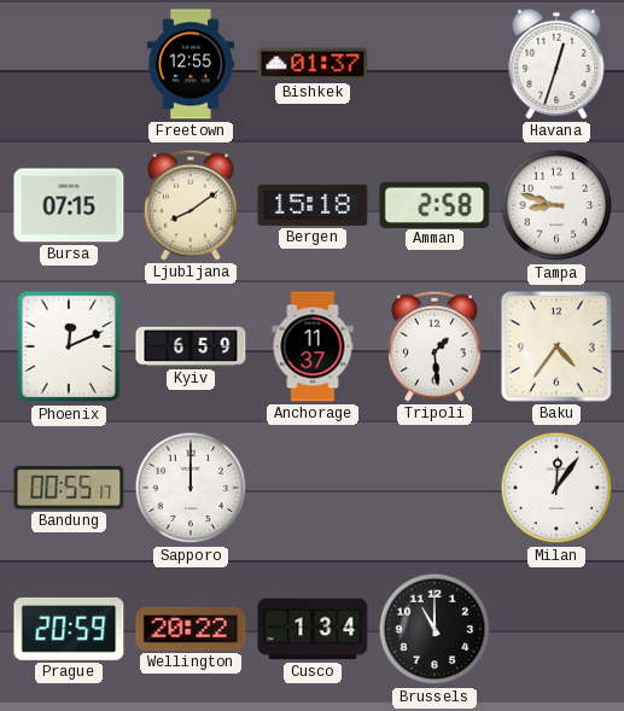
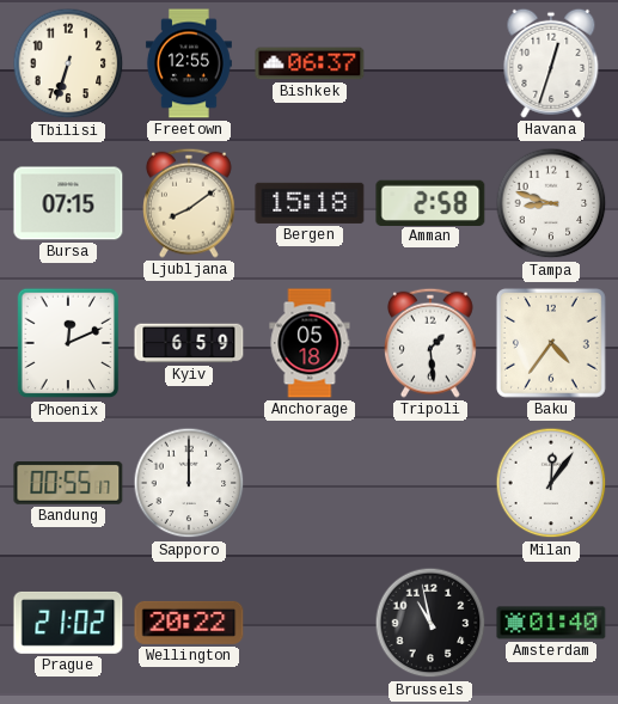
Tbilisi: none -> 6:33 (68, 63)
Bishkek: 01:37 -> 06:37 (310, 63)
Anchorage: 11:37 -> 05:18 (310, 343)
Prague: 20:59 -> 21:02 (68, 623)
Cusco: 1:34 -> none (313, 629)
Brussels: 11:00 -> 10:58 (430, 623)
Amsterdam: none -> 01:40 (551, 623)
